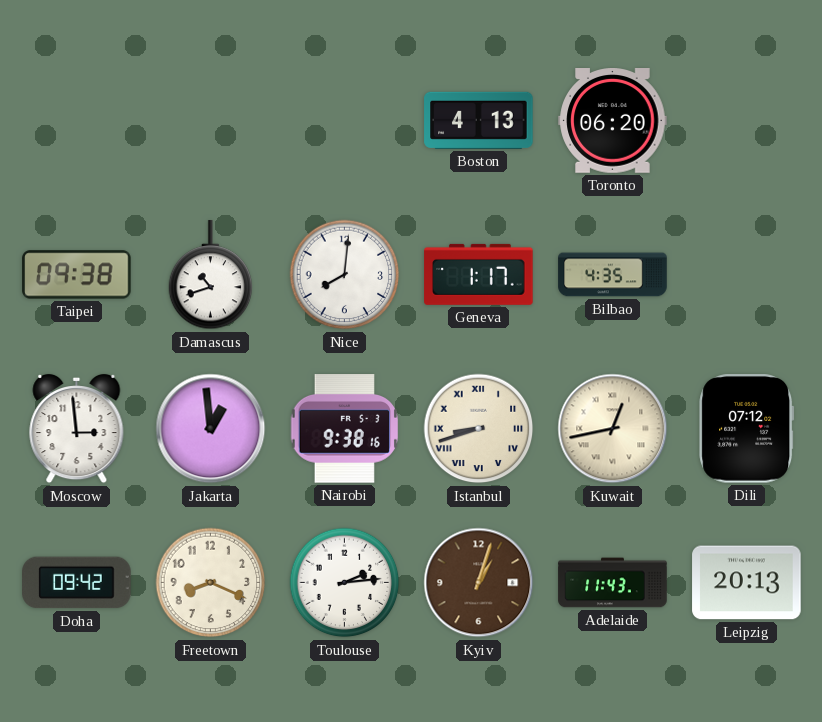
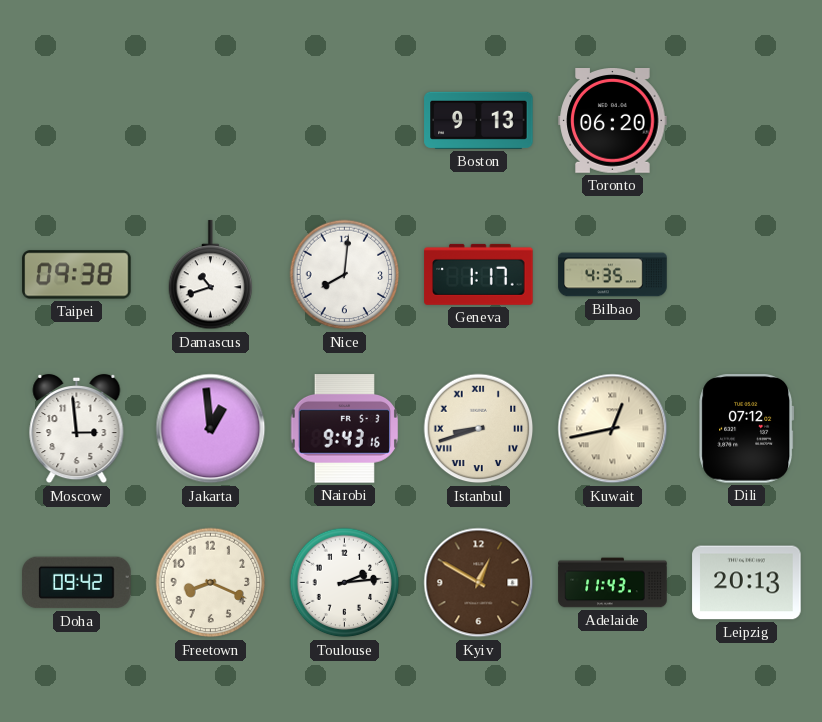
Boston: 4:13 -> 9:13 (479, 120)
Nairobi: 9:38 -> 9:43 (345, 429)
Kyiv: 1:03 -> 12:50 (479, 583)
